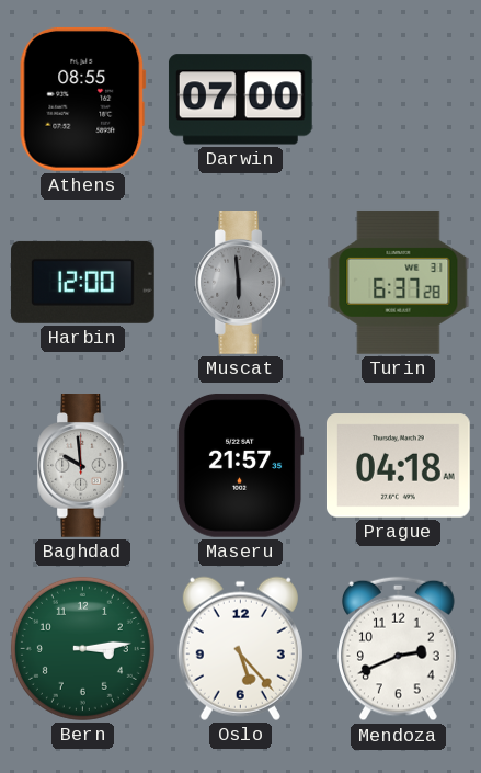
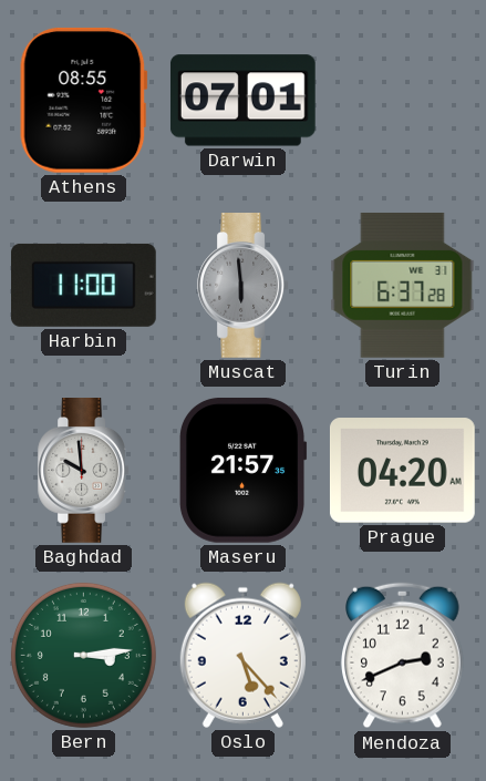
Darwin: 07:00 -> 07:01 (242, 101)
Harbin: 12:00 -> 11:00 (83, 285)
Prague: 04:18 -> 04:20 (403, 471)
